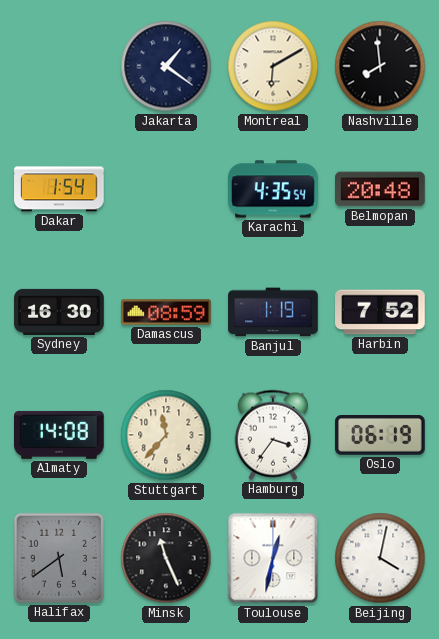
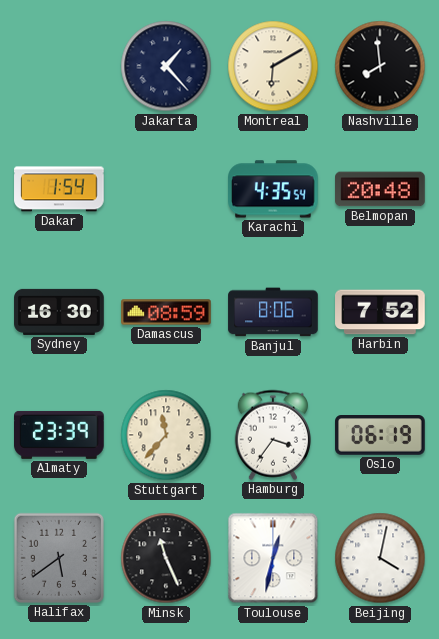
Jakarta: 1:21 -> 1:23 (166, 66)
Banjul: 1:19 -> 8:06 (273, 312)
Almaty: 14:08 -> 23:39 (59, 435)
